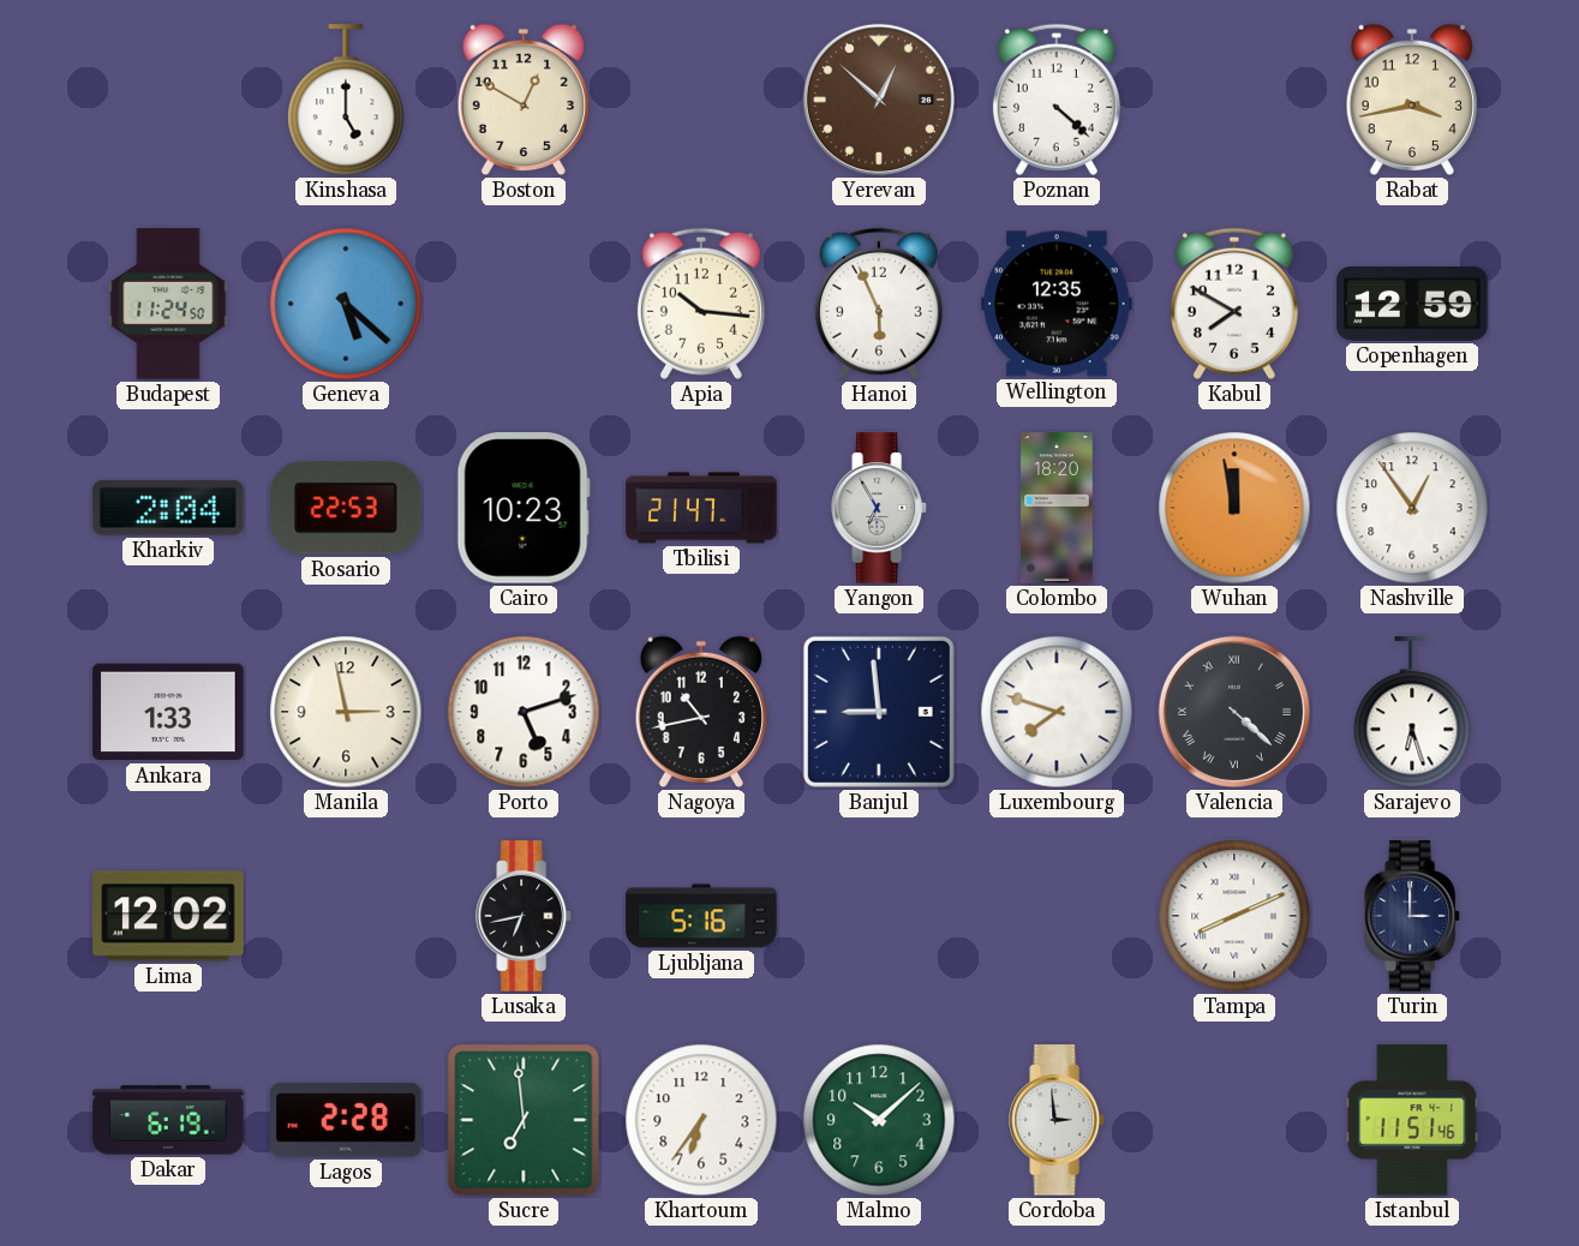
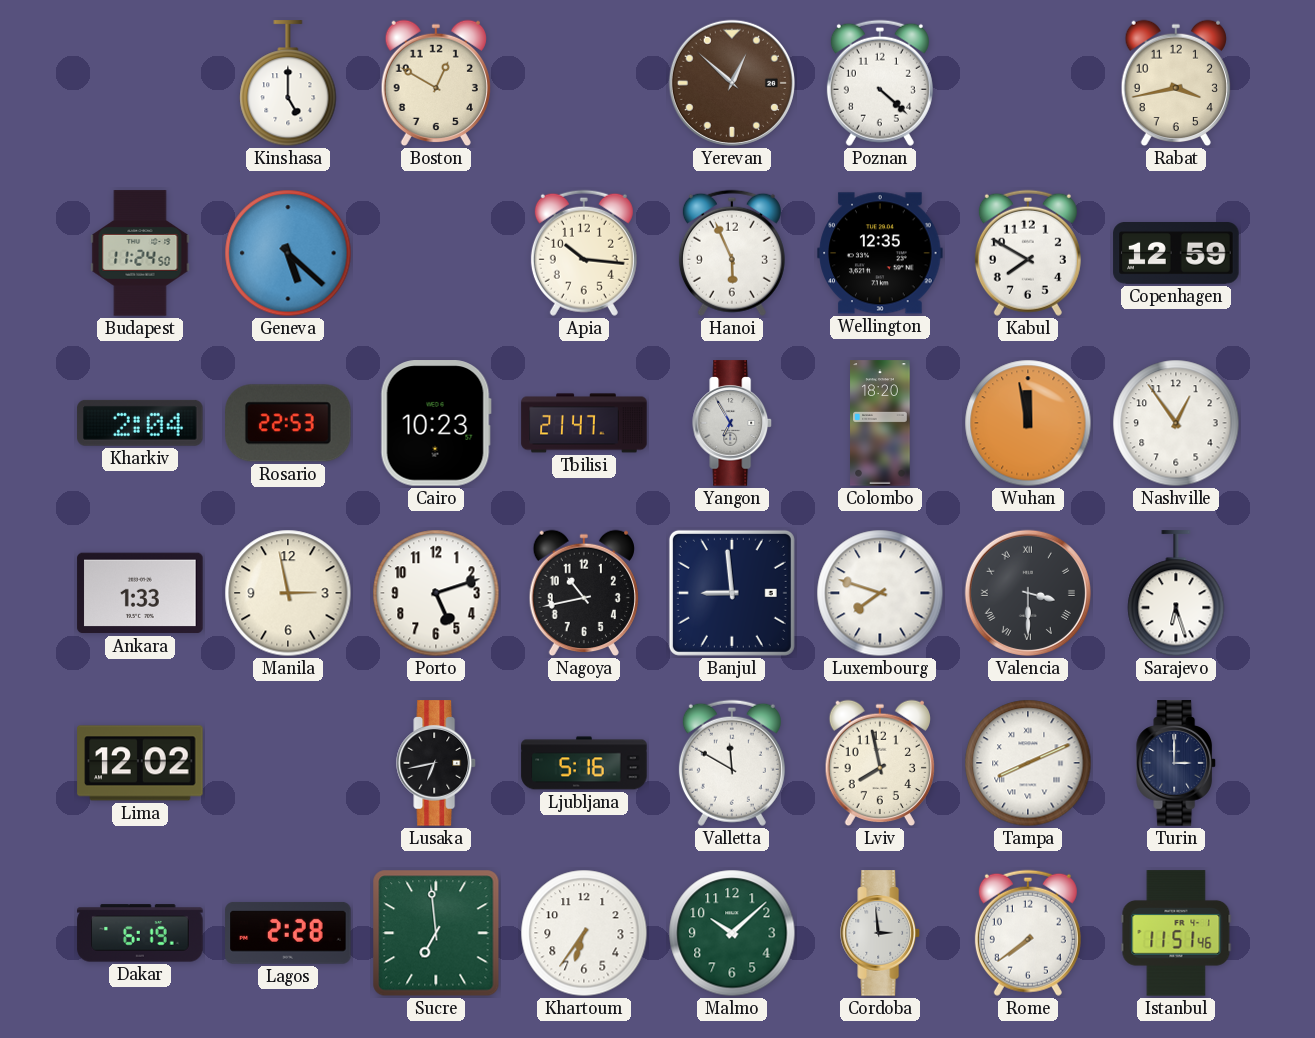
Valencia: 4:22 -> 3:30 (1028, 593)
Valletta: none -> 11:50 (732, 763)
Lviv: none -> 7:58 (879, 763)
Rome: none -> 7:39 (1028, 933)
